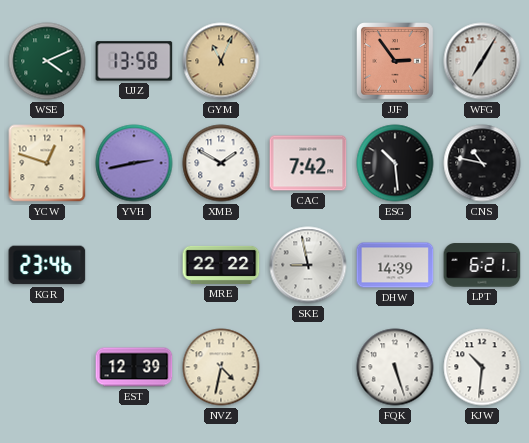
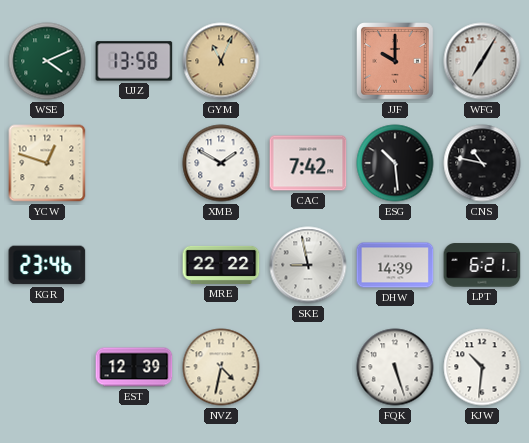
JJF: 2:54 -> 10:00 (396, 62)
YVH: 2:43 -> none (134, 163)
